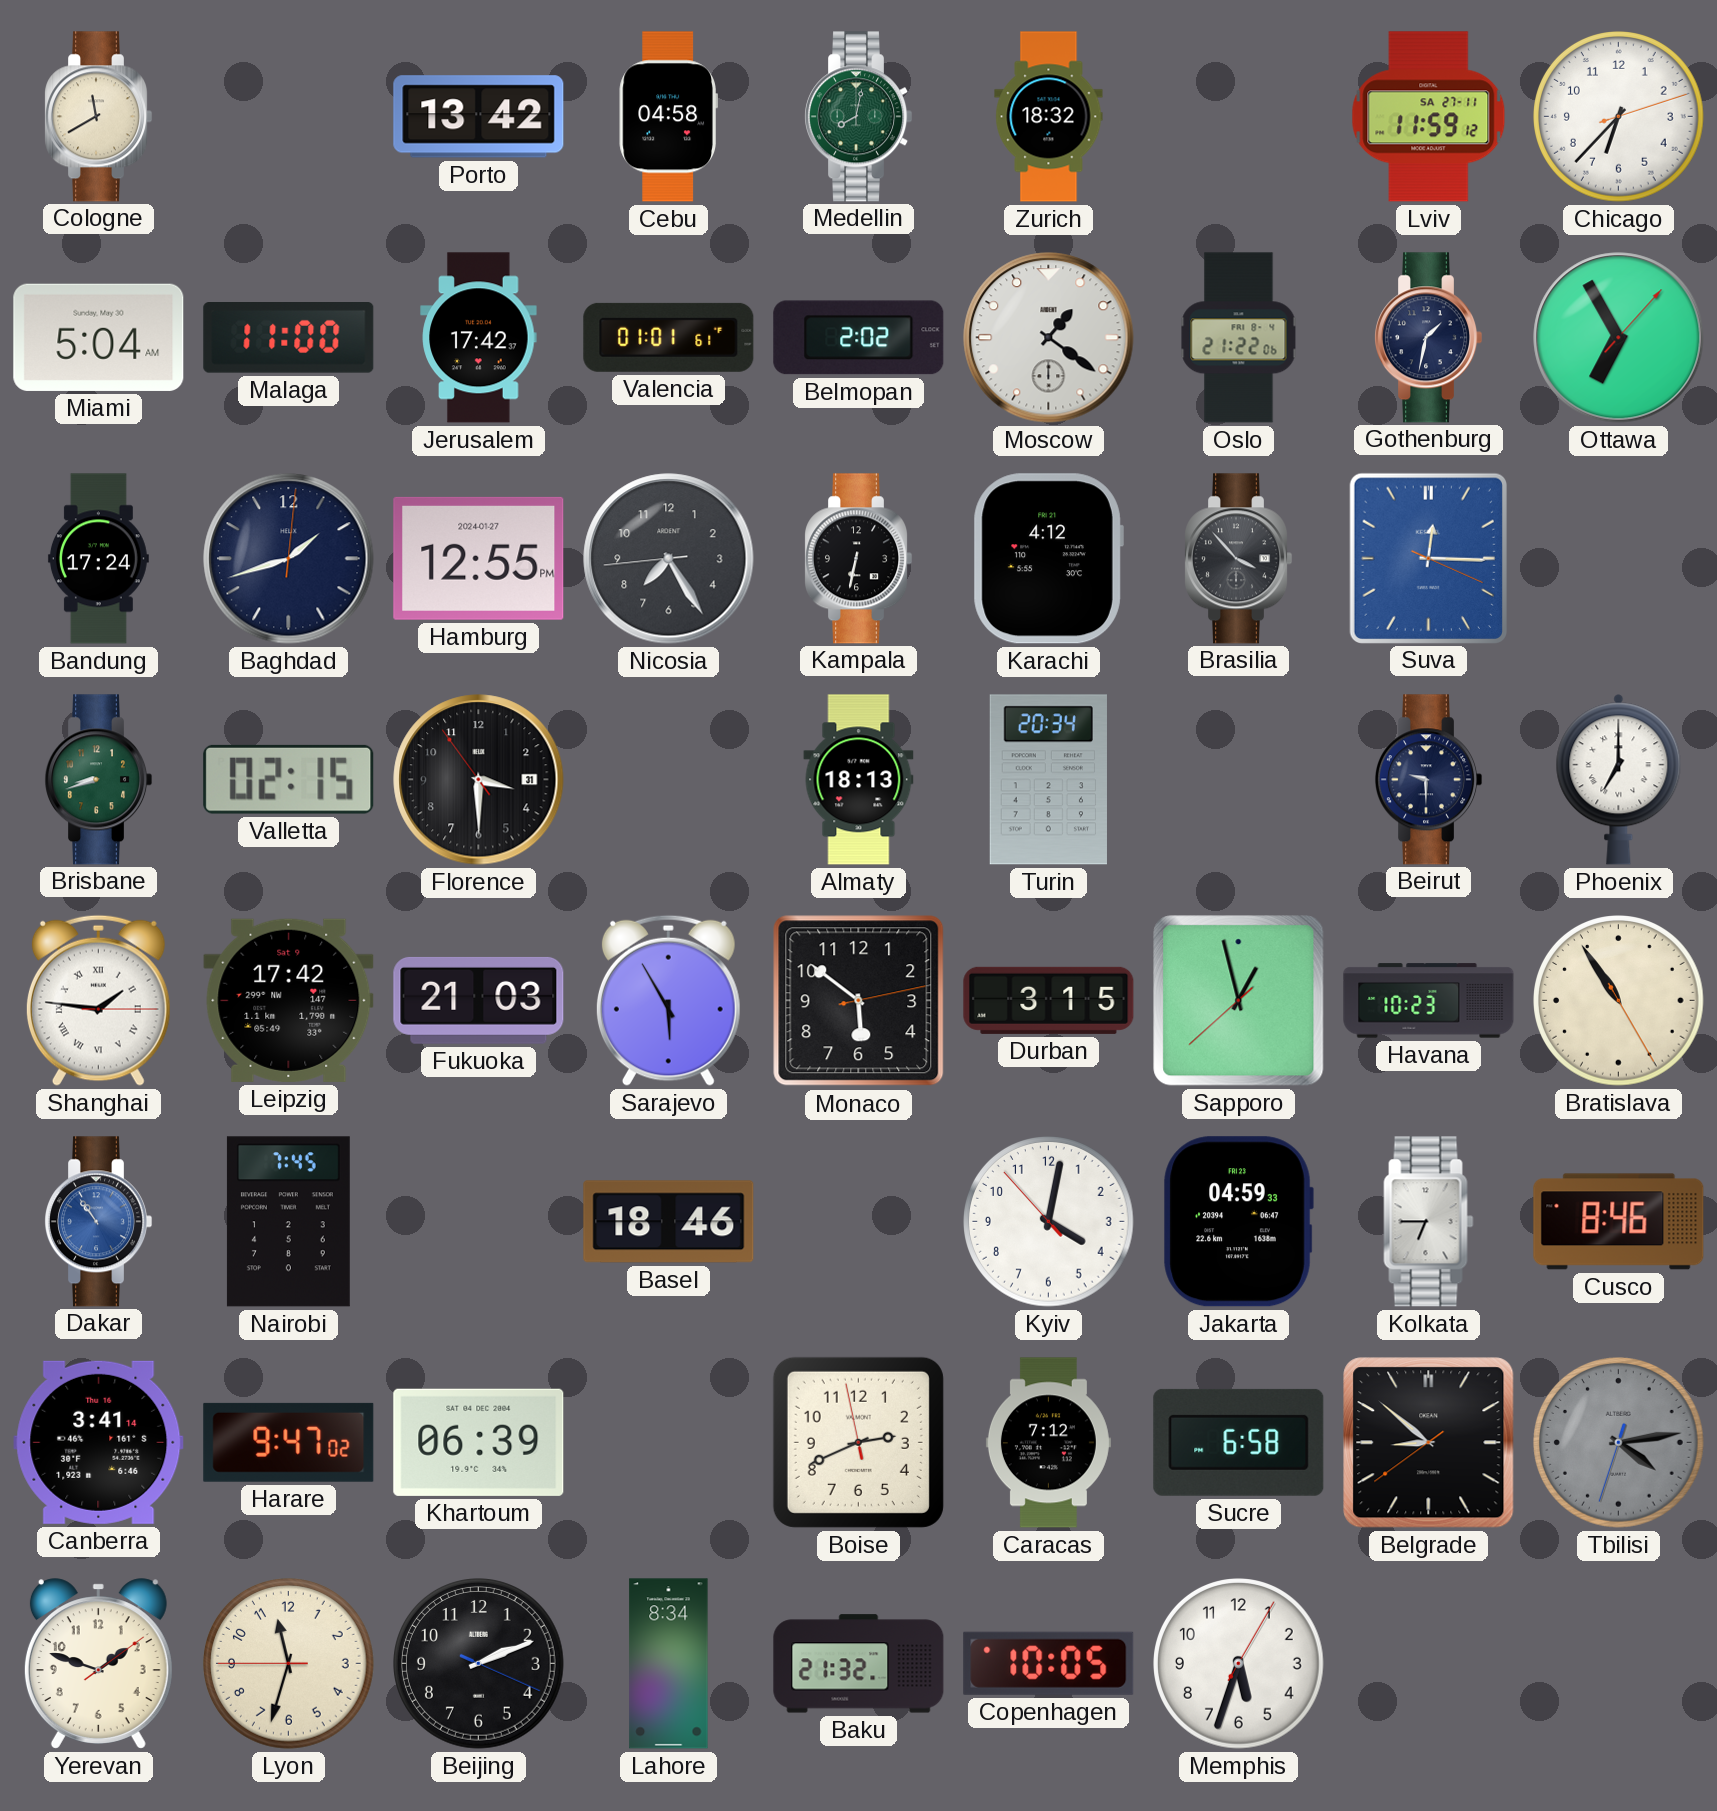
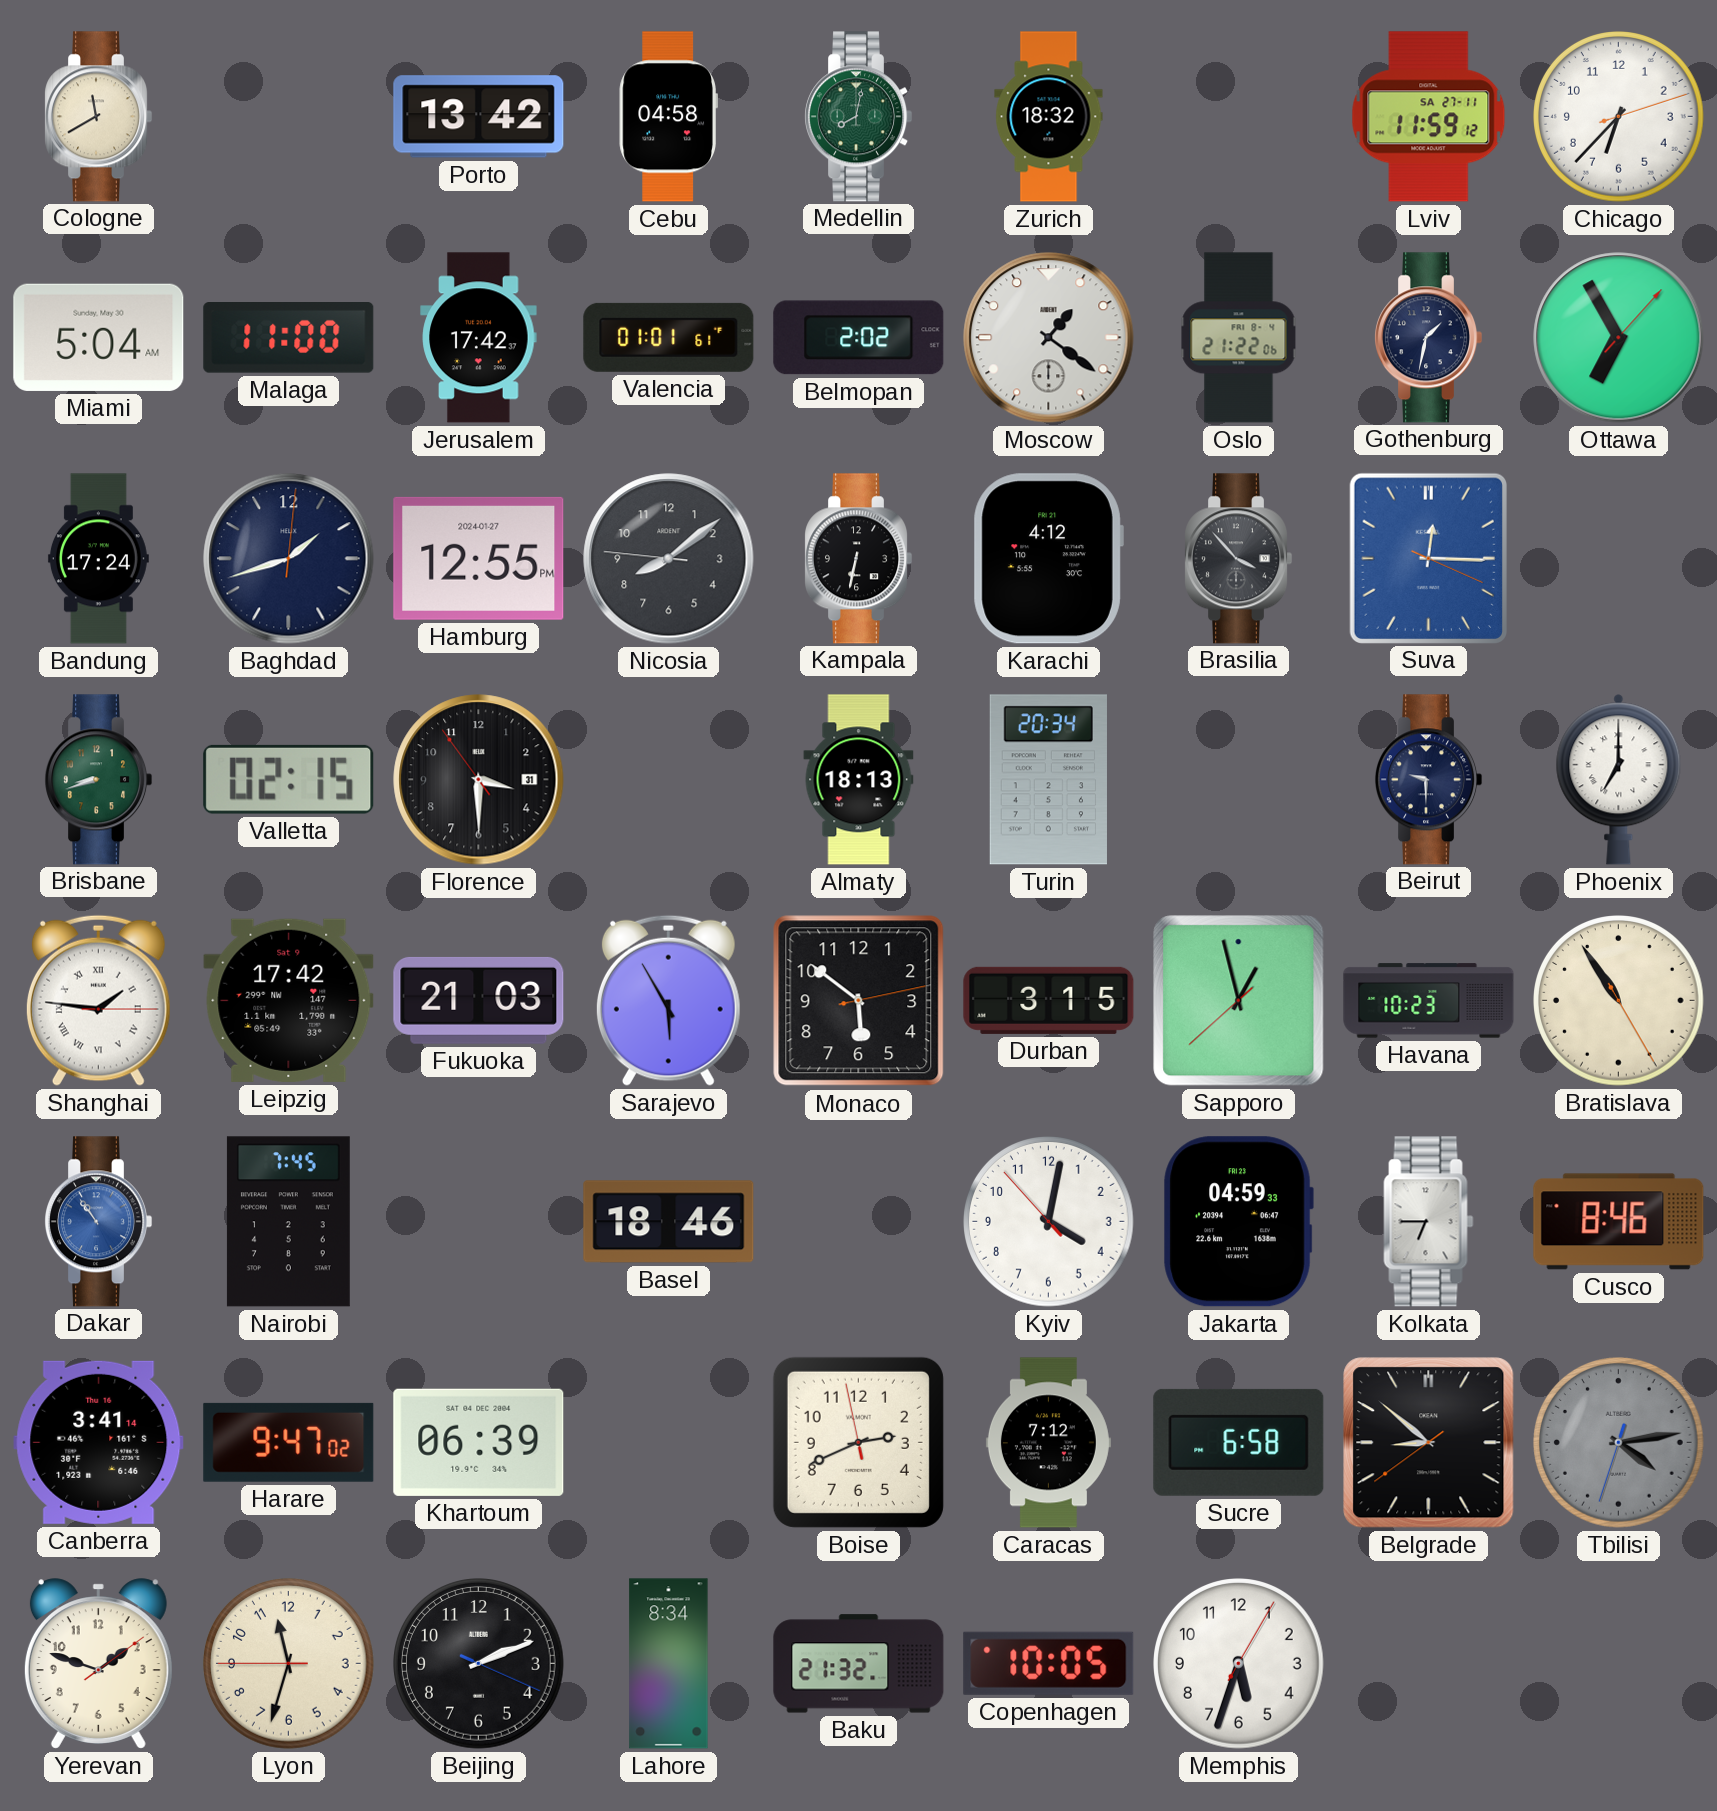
Nicosia: 7:24 -> 8:08 (669, 559)
